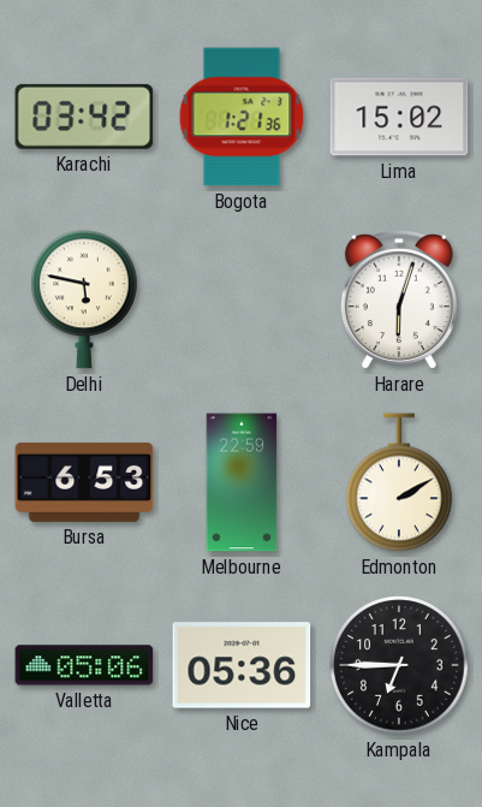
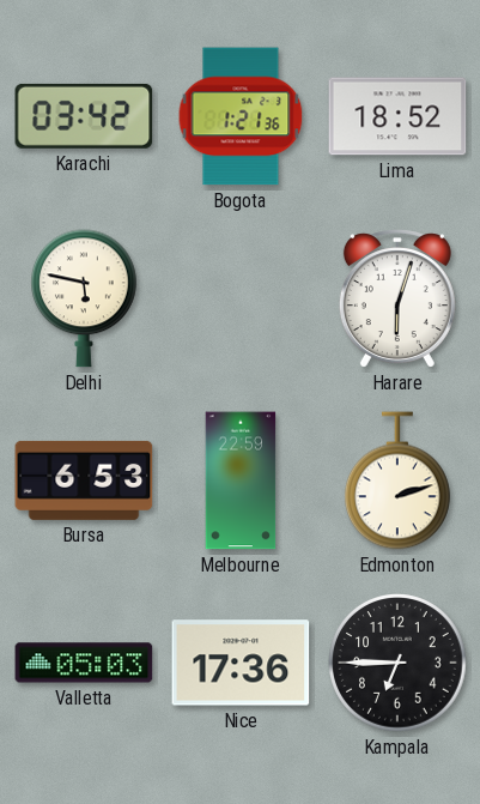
Lima: 15:02 -> 18:52 (397, 116)
Edmonton: 2:10 -> 2:12 (399, 480)
Valletta: 05:06 -> 05:03 (84, 663)
Nice: 05:36 -> 17:36 (241, 663)
